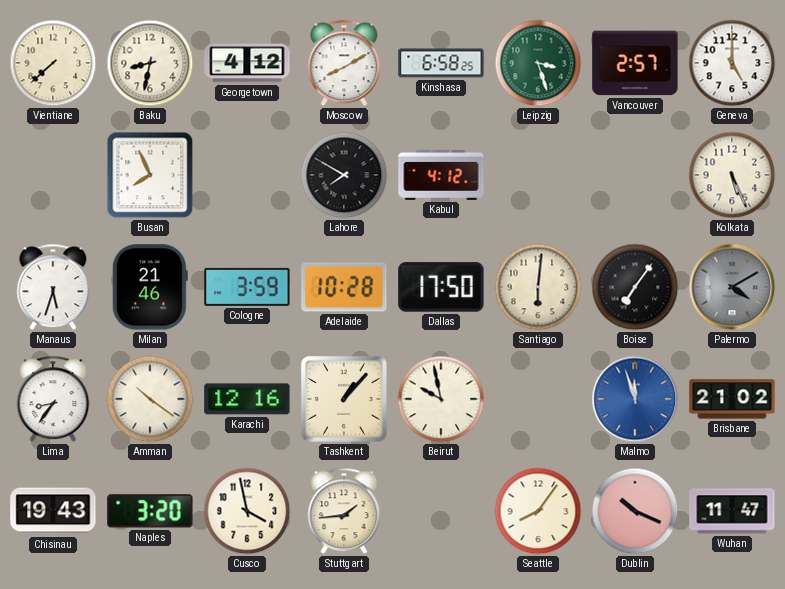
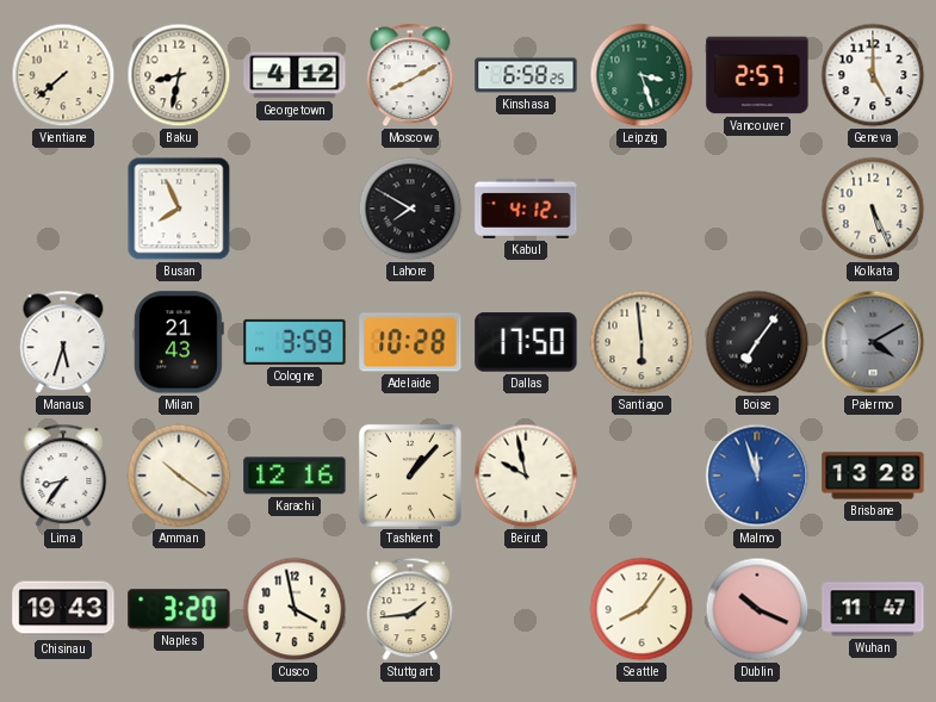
Milan: 21:46 -> 21:43 (179, 342)
Santiago: 6:01 -> 5:59 (641, 342)
Brisbane: 21:02 -> 13:28 (873, 476)
